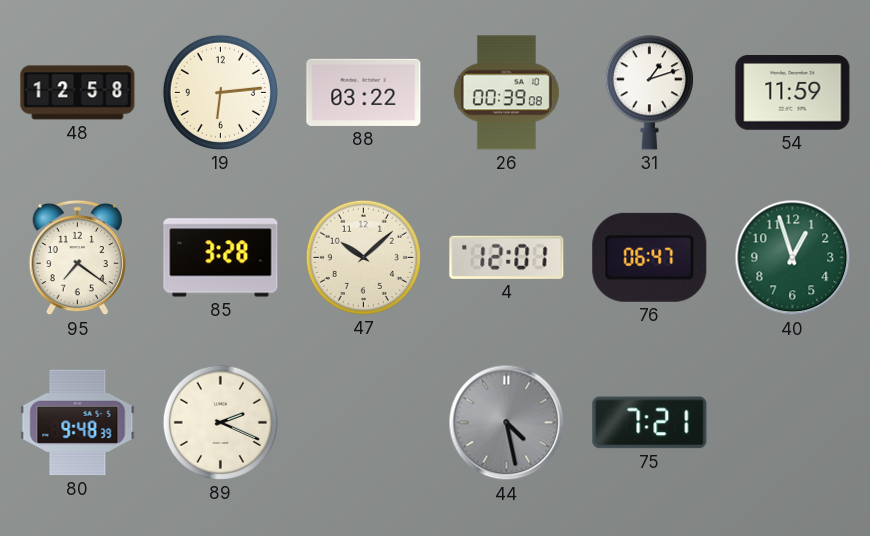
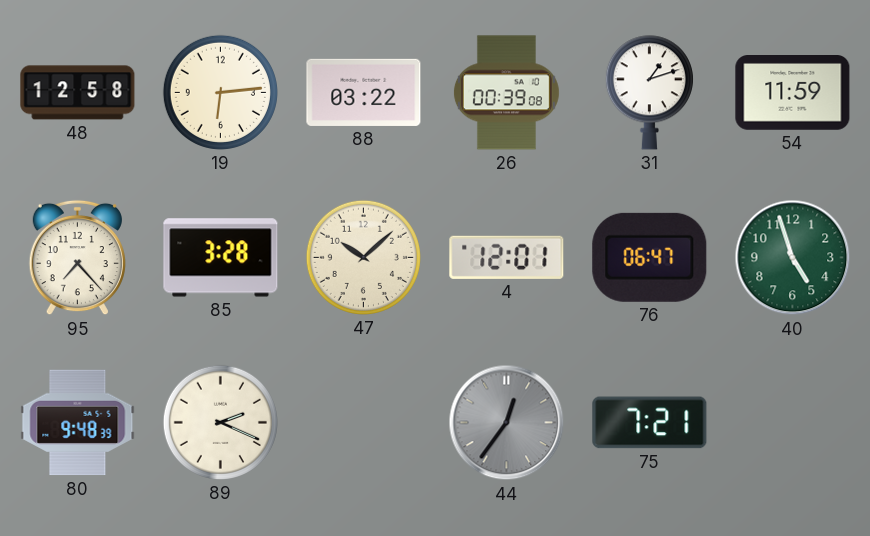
95: 7:21 -> 7:23 (77, 258)
40: 12:57 -> 4:57 (793, 258)
44: 4:28 -> 12:36 (507, 423)
